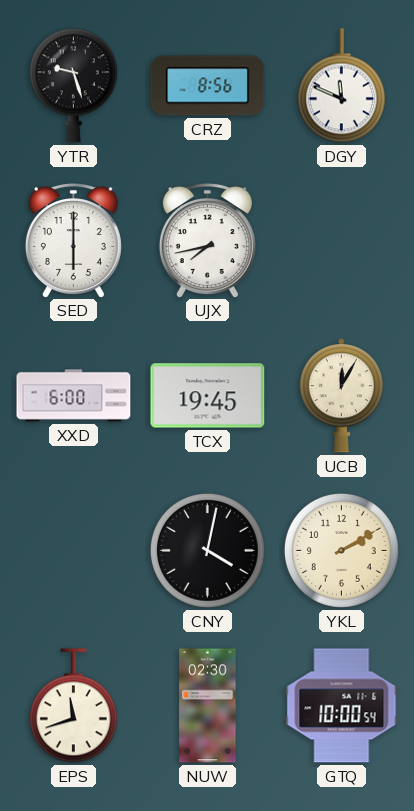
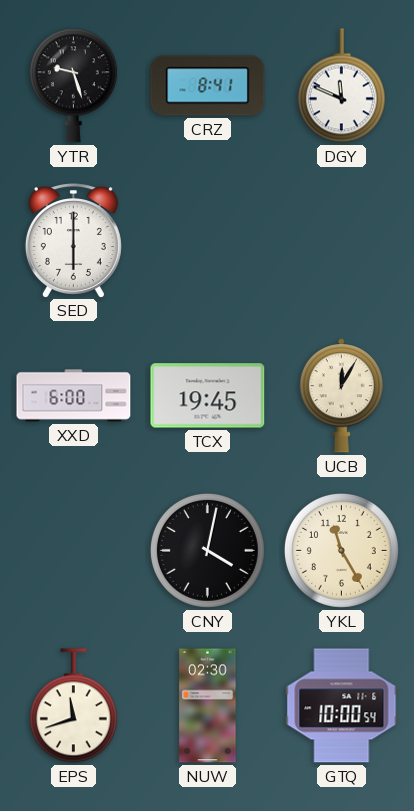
CRZ: 8:56 -> 8:41 (208, 86)
UJX: 7:43 -> none (207, 240)
YKL: 2:10 -> 11:25 (341, 550)
